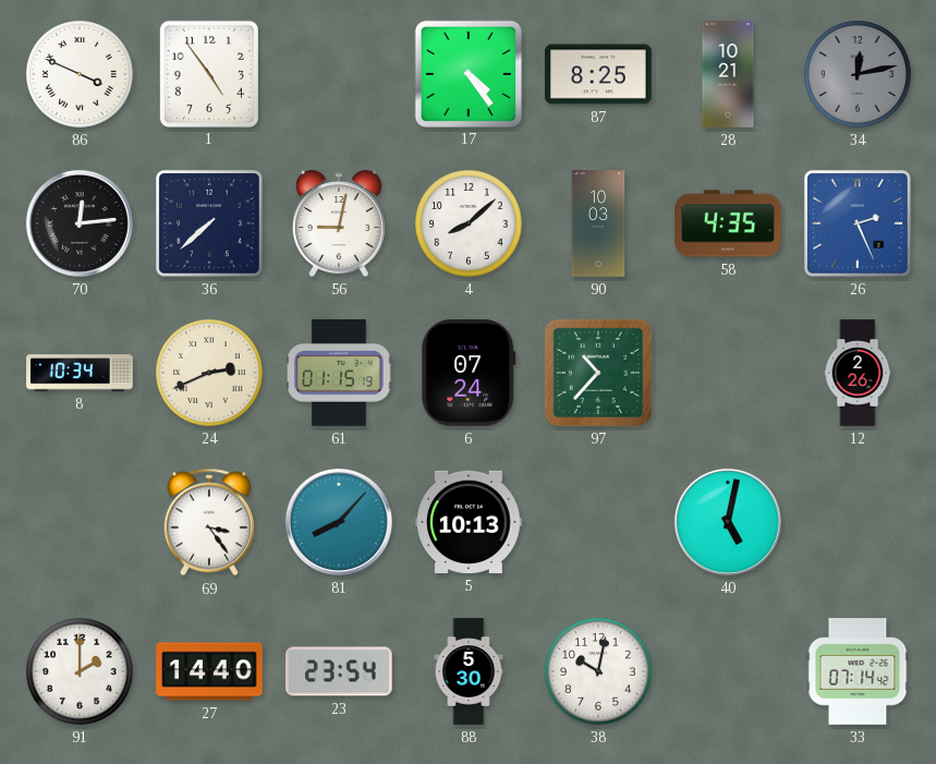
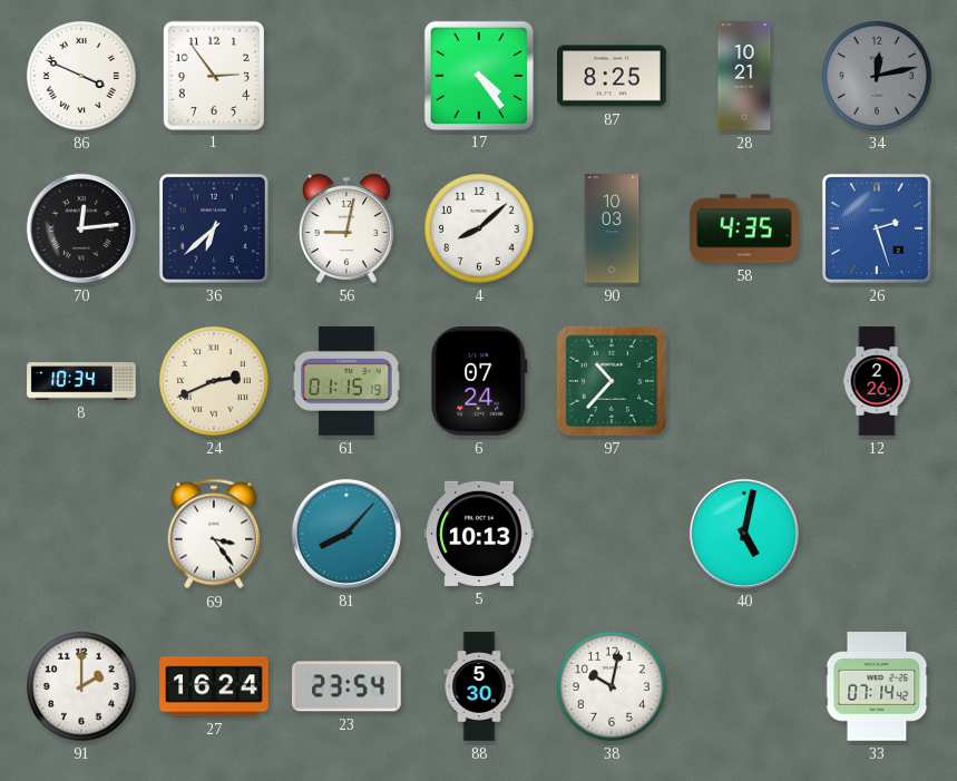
1: 4:54 -> 2:54 (214, 75)
36: 7:38 -> 6:38 (214, 228)
26: 2:26 -> 2:27 (877, 228)
27: 14:40 -> 16:24 (214, 686)
